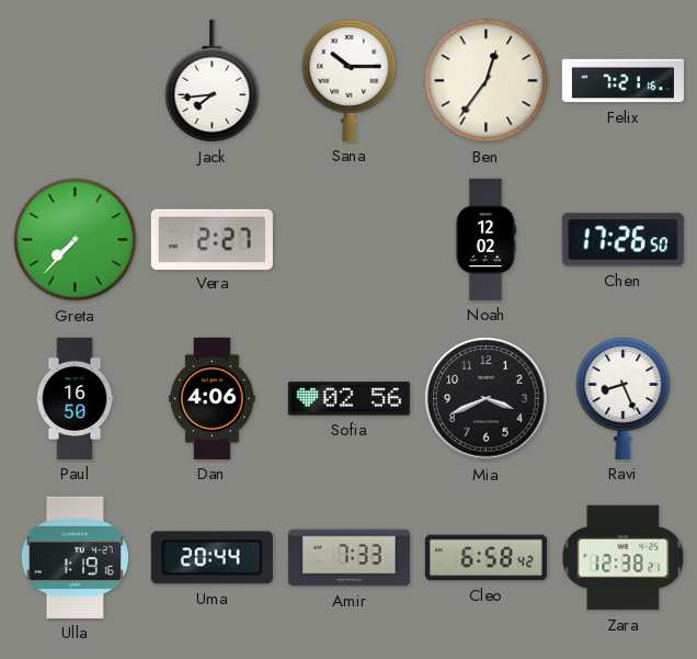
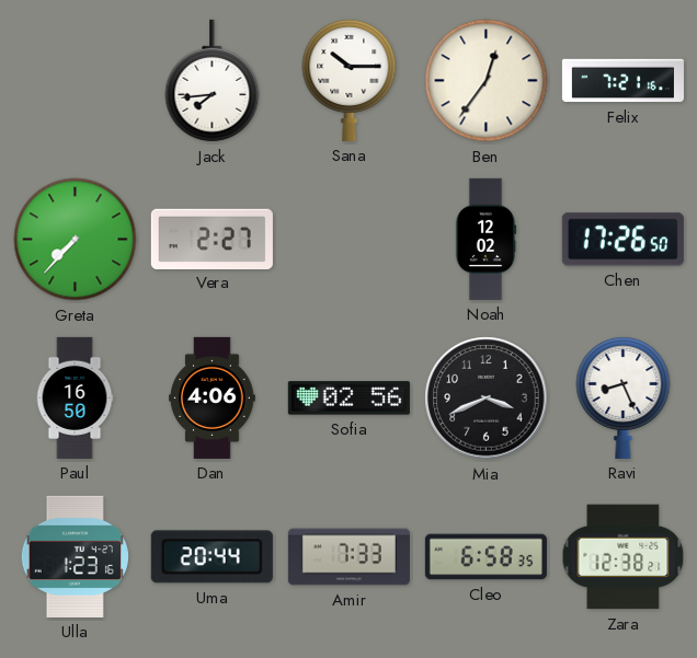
Ulla: 1:19 -> 1:23 (75, 556)
Cleo: 6:58:42 -> 6:58:35 (485, 557)
